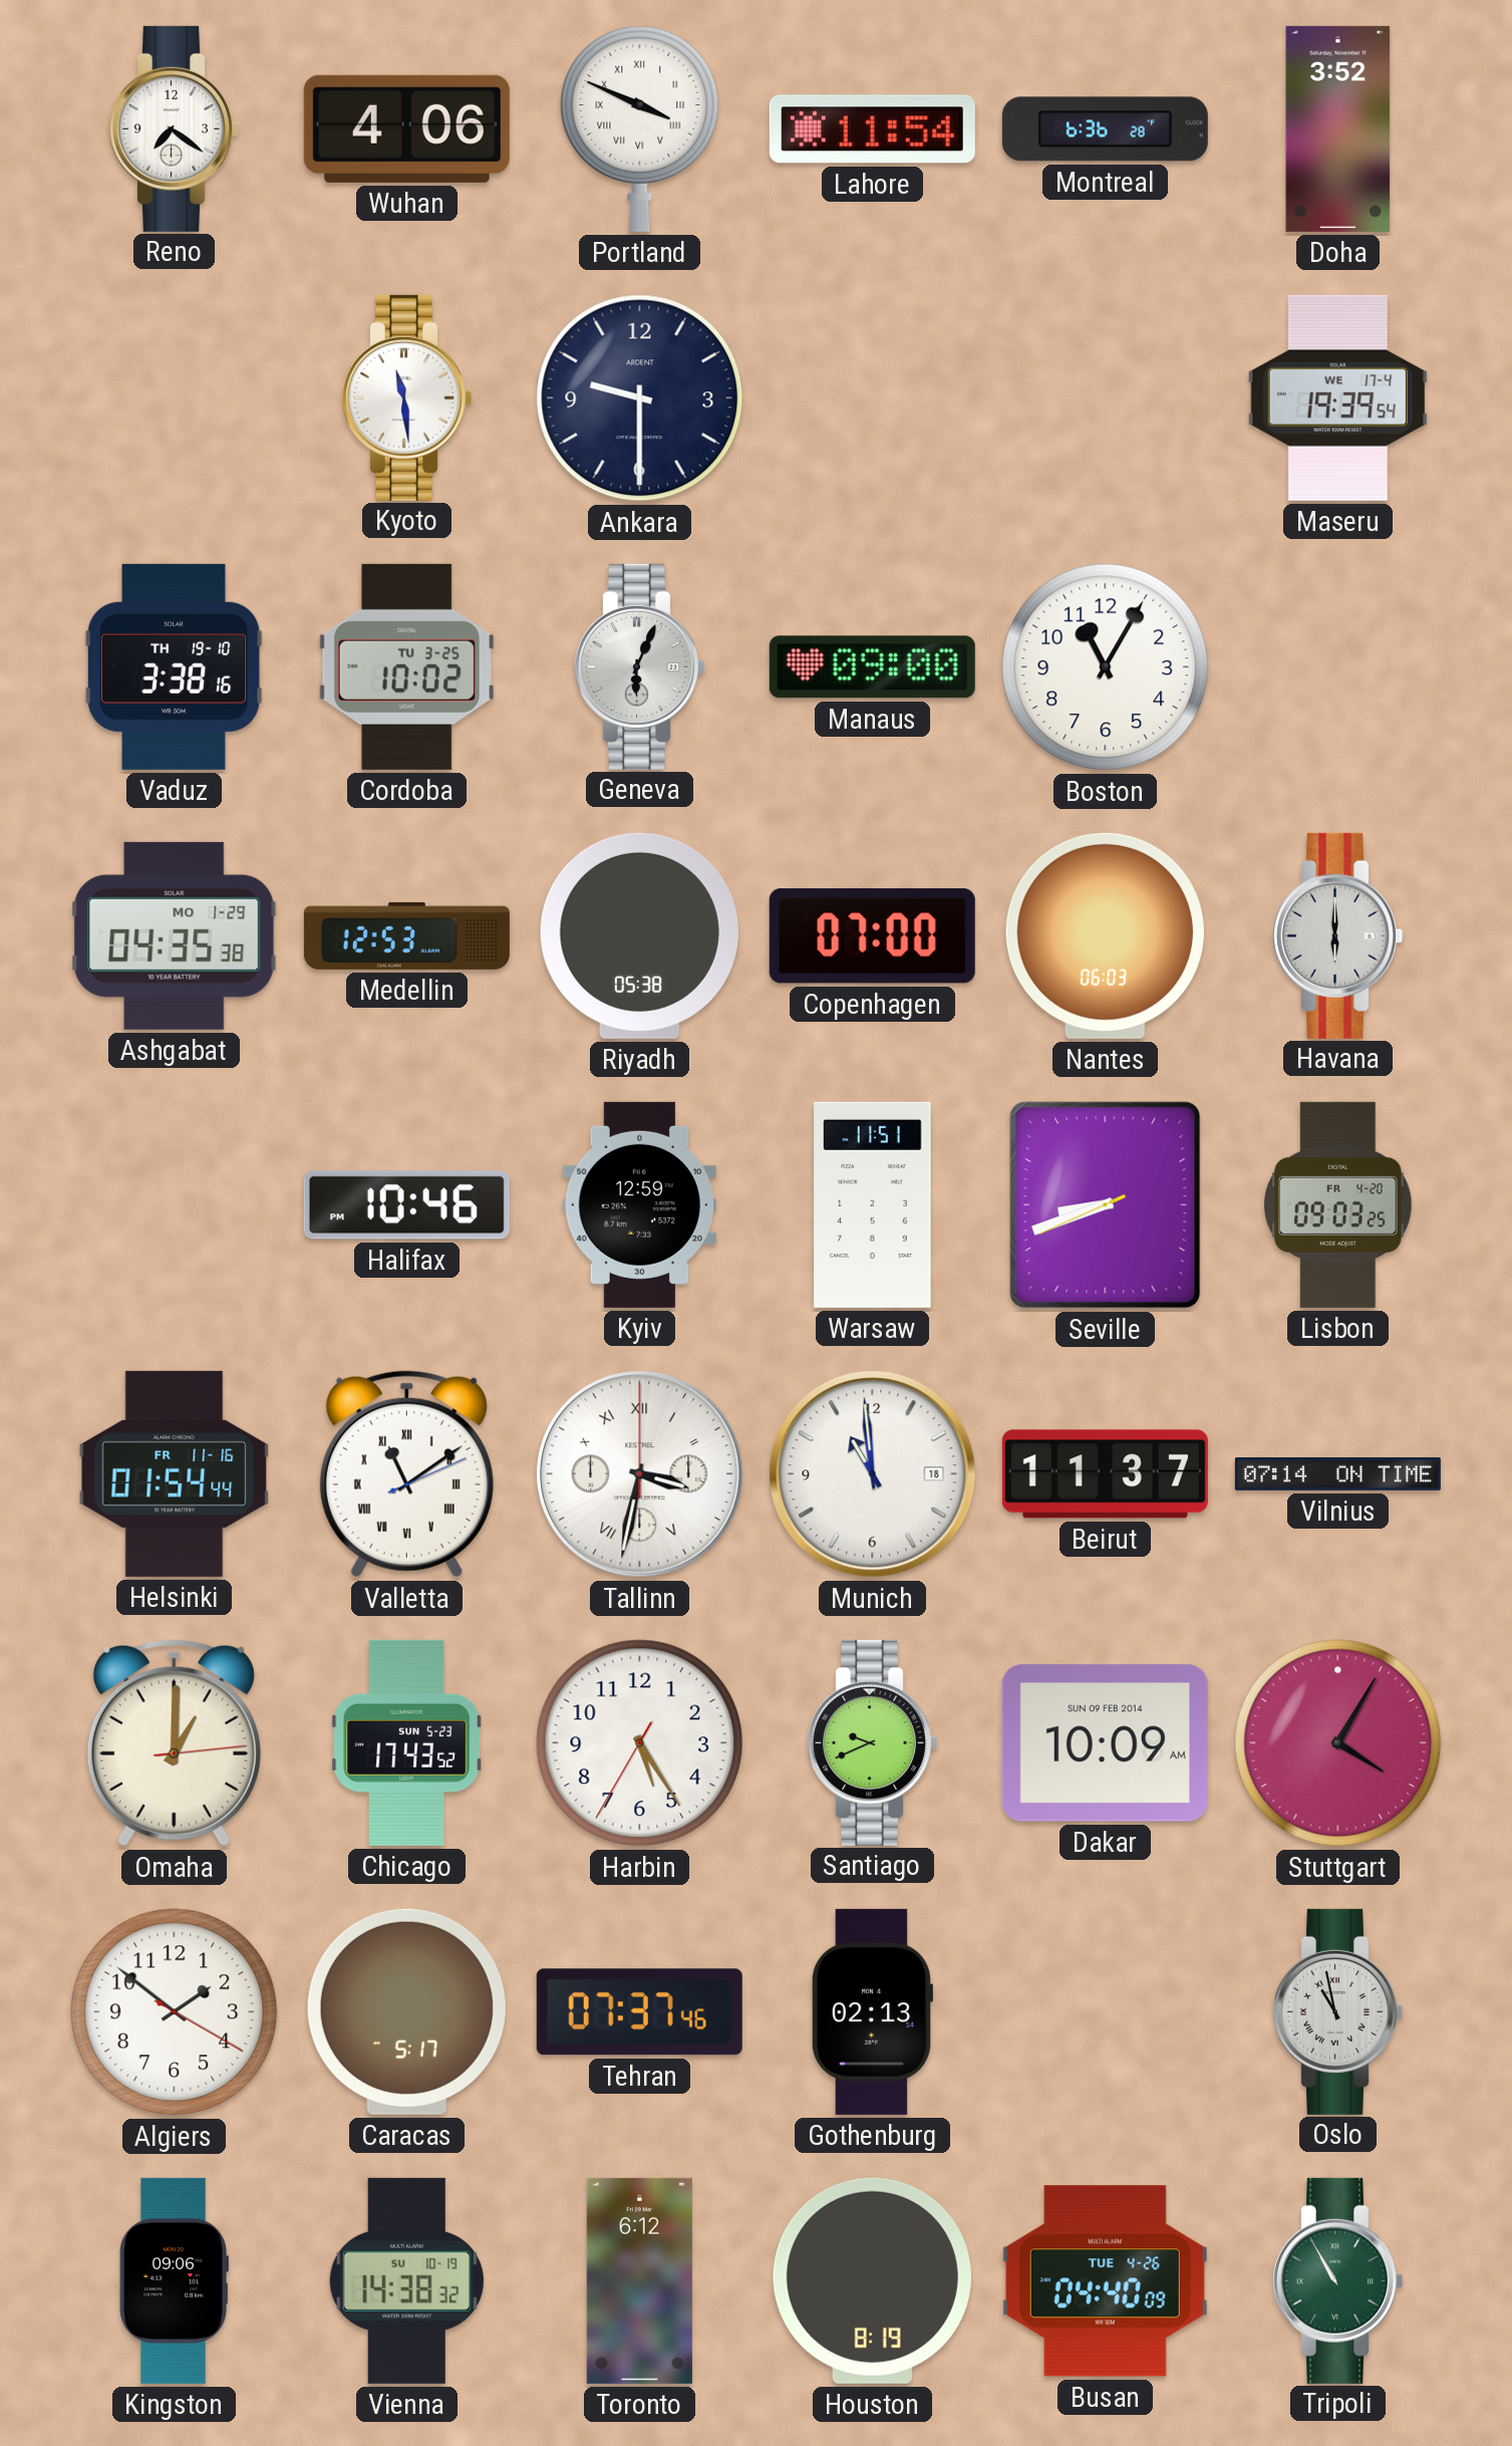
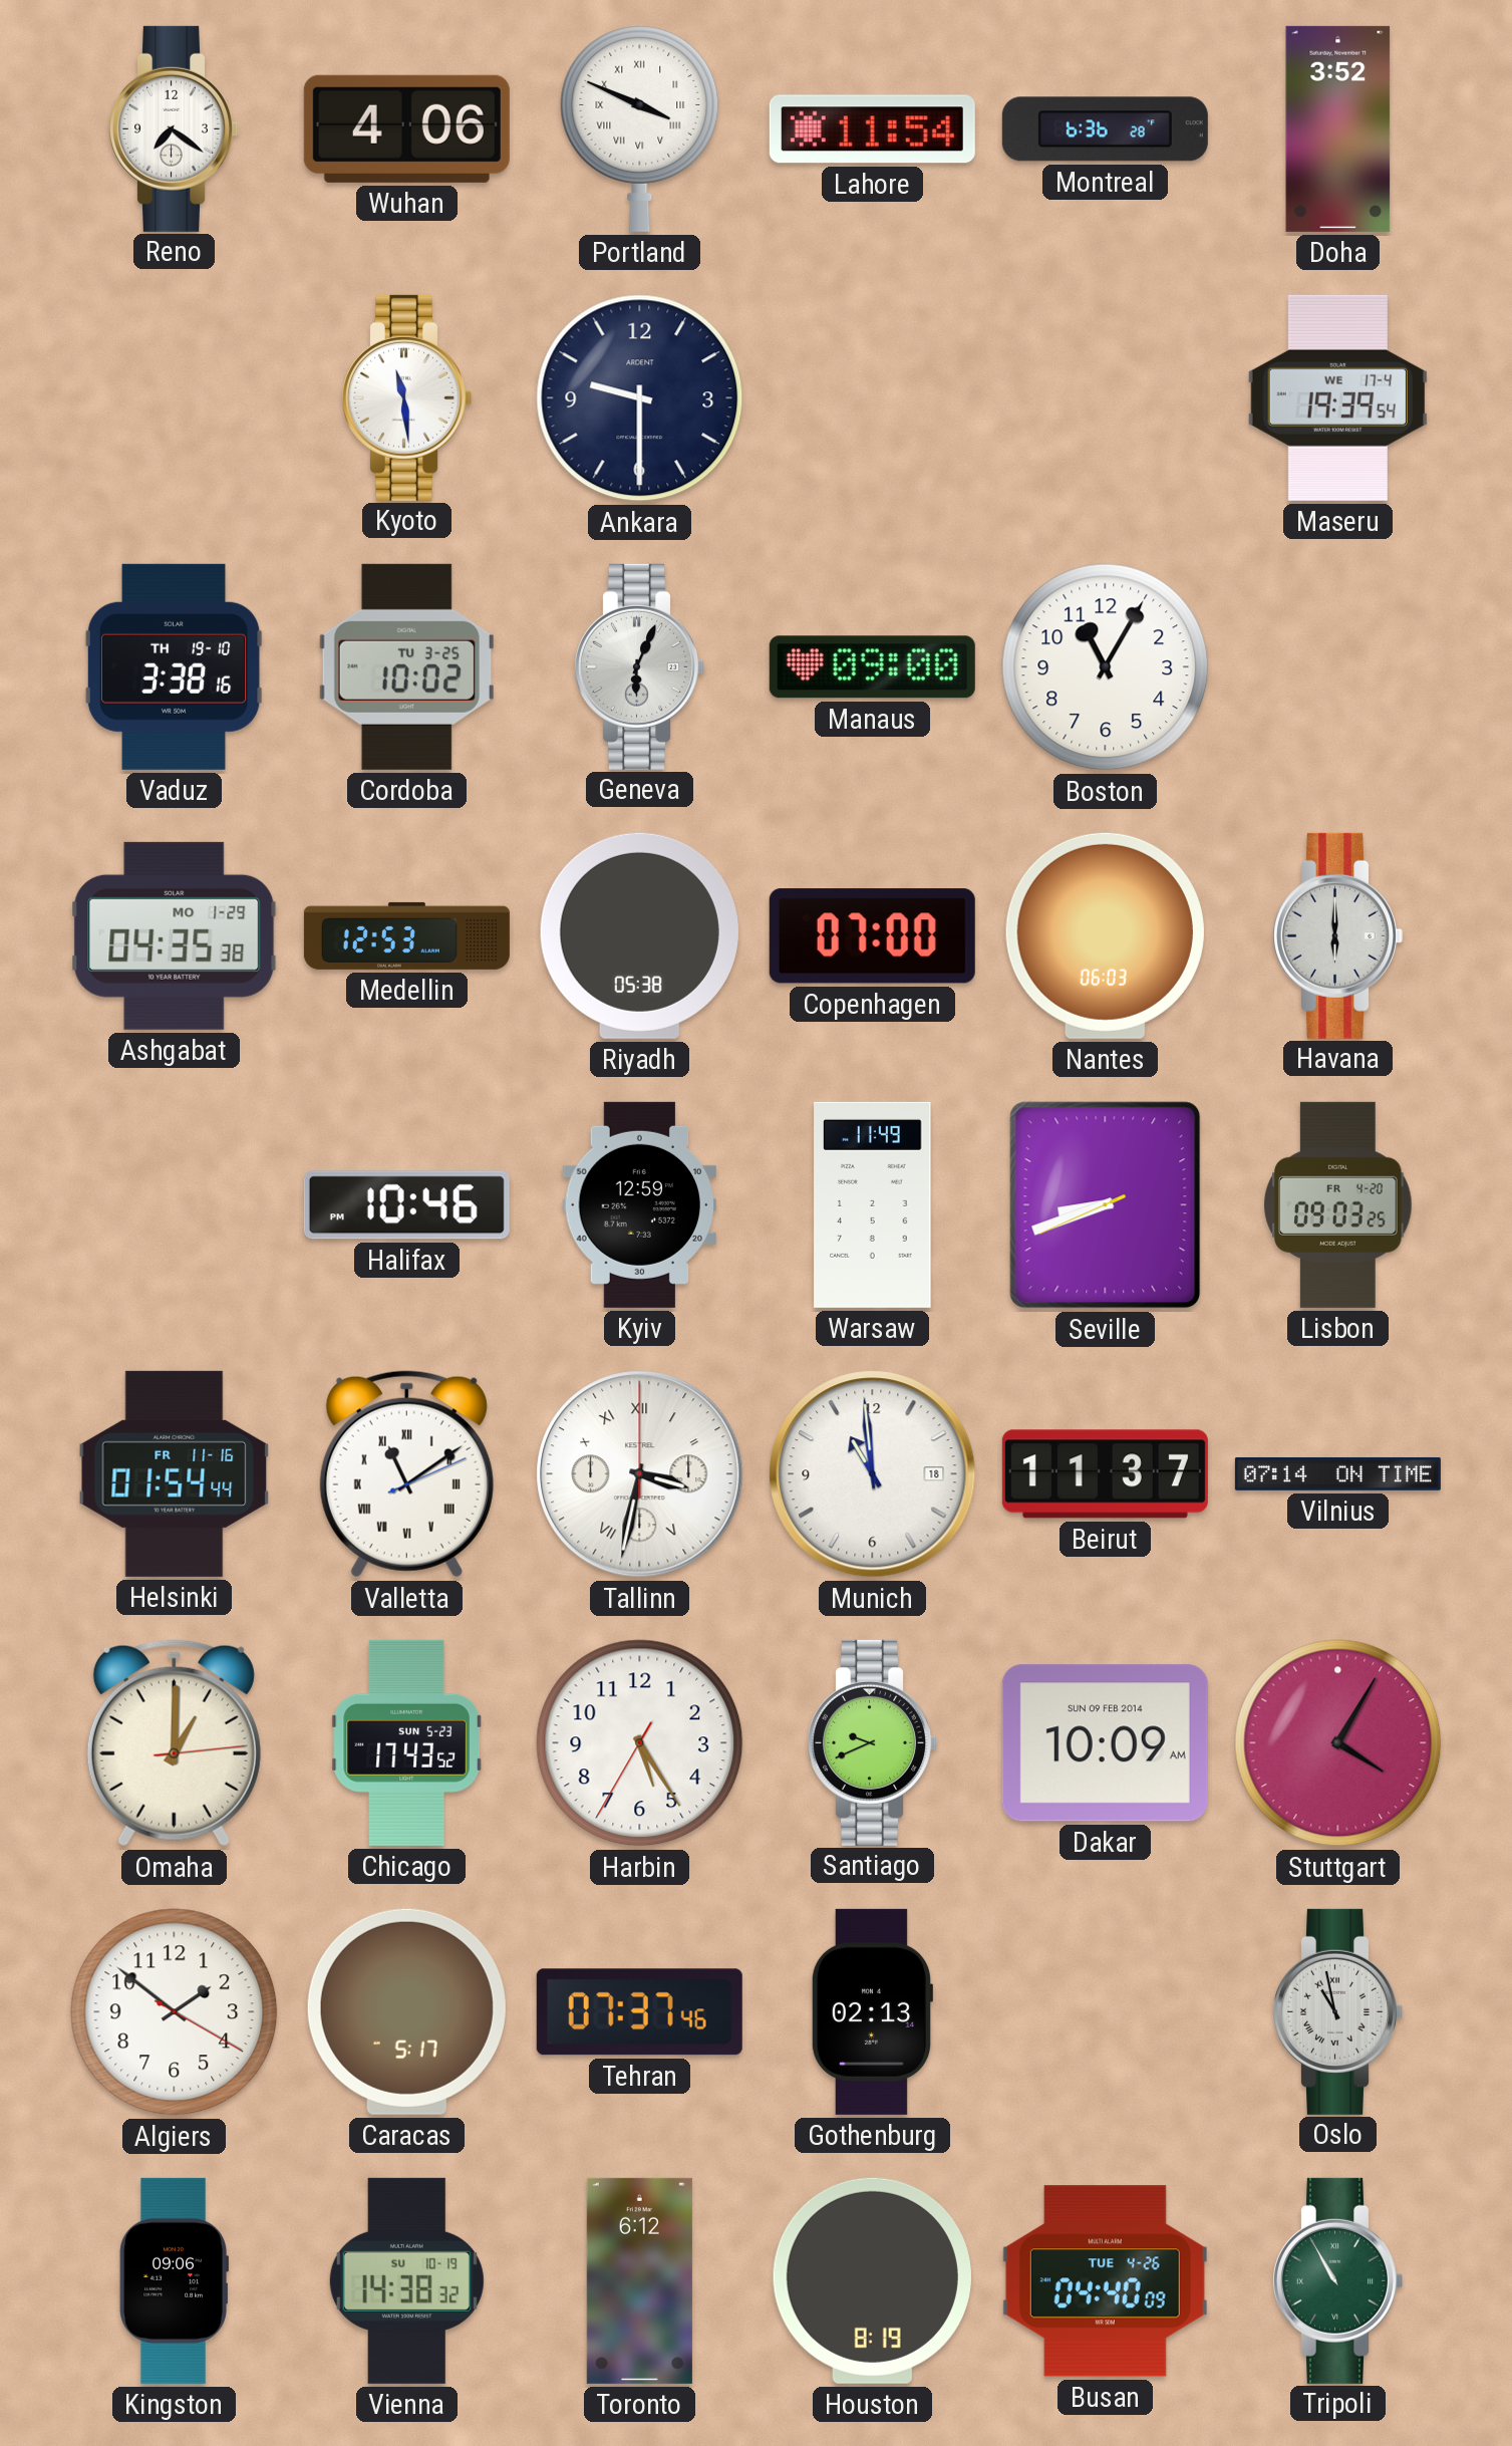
Warsaw: 11:51 -> 11:49 (873, 1204)
